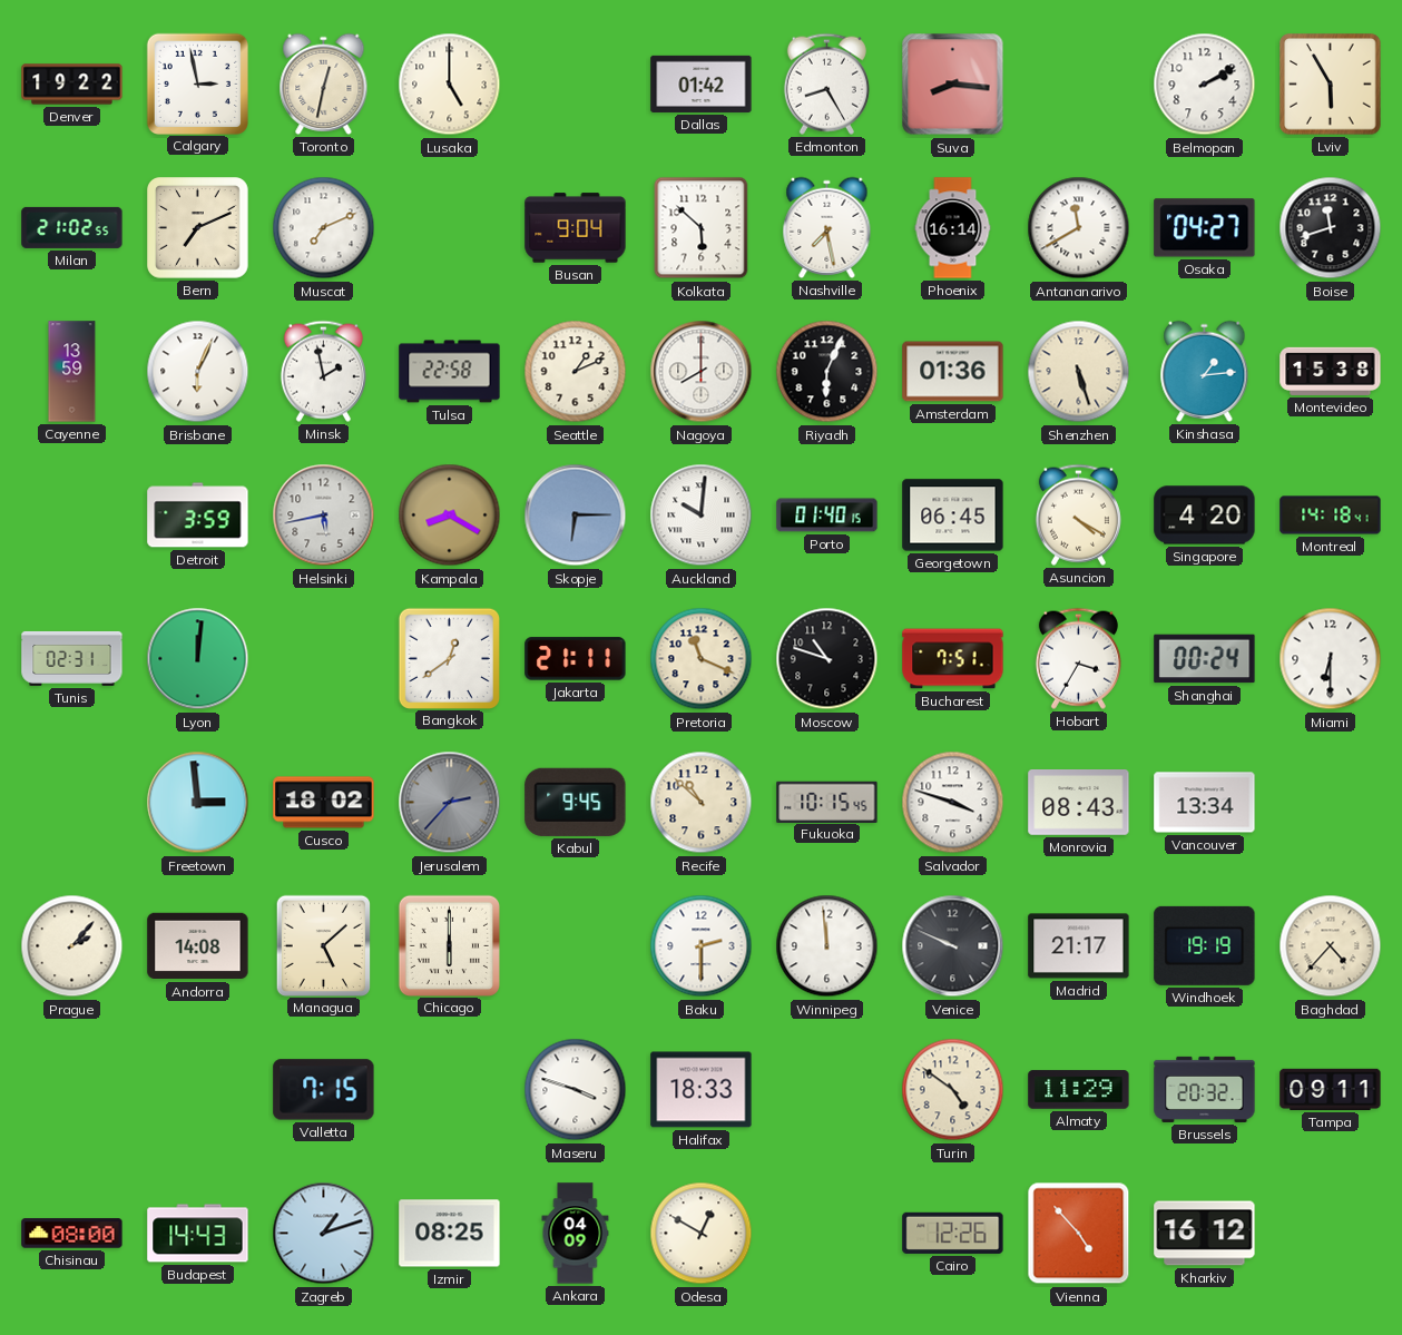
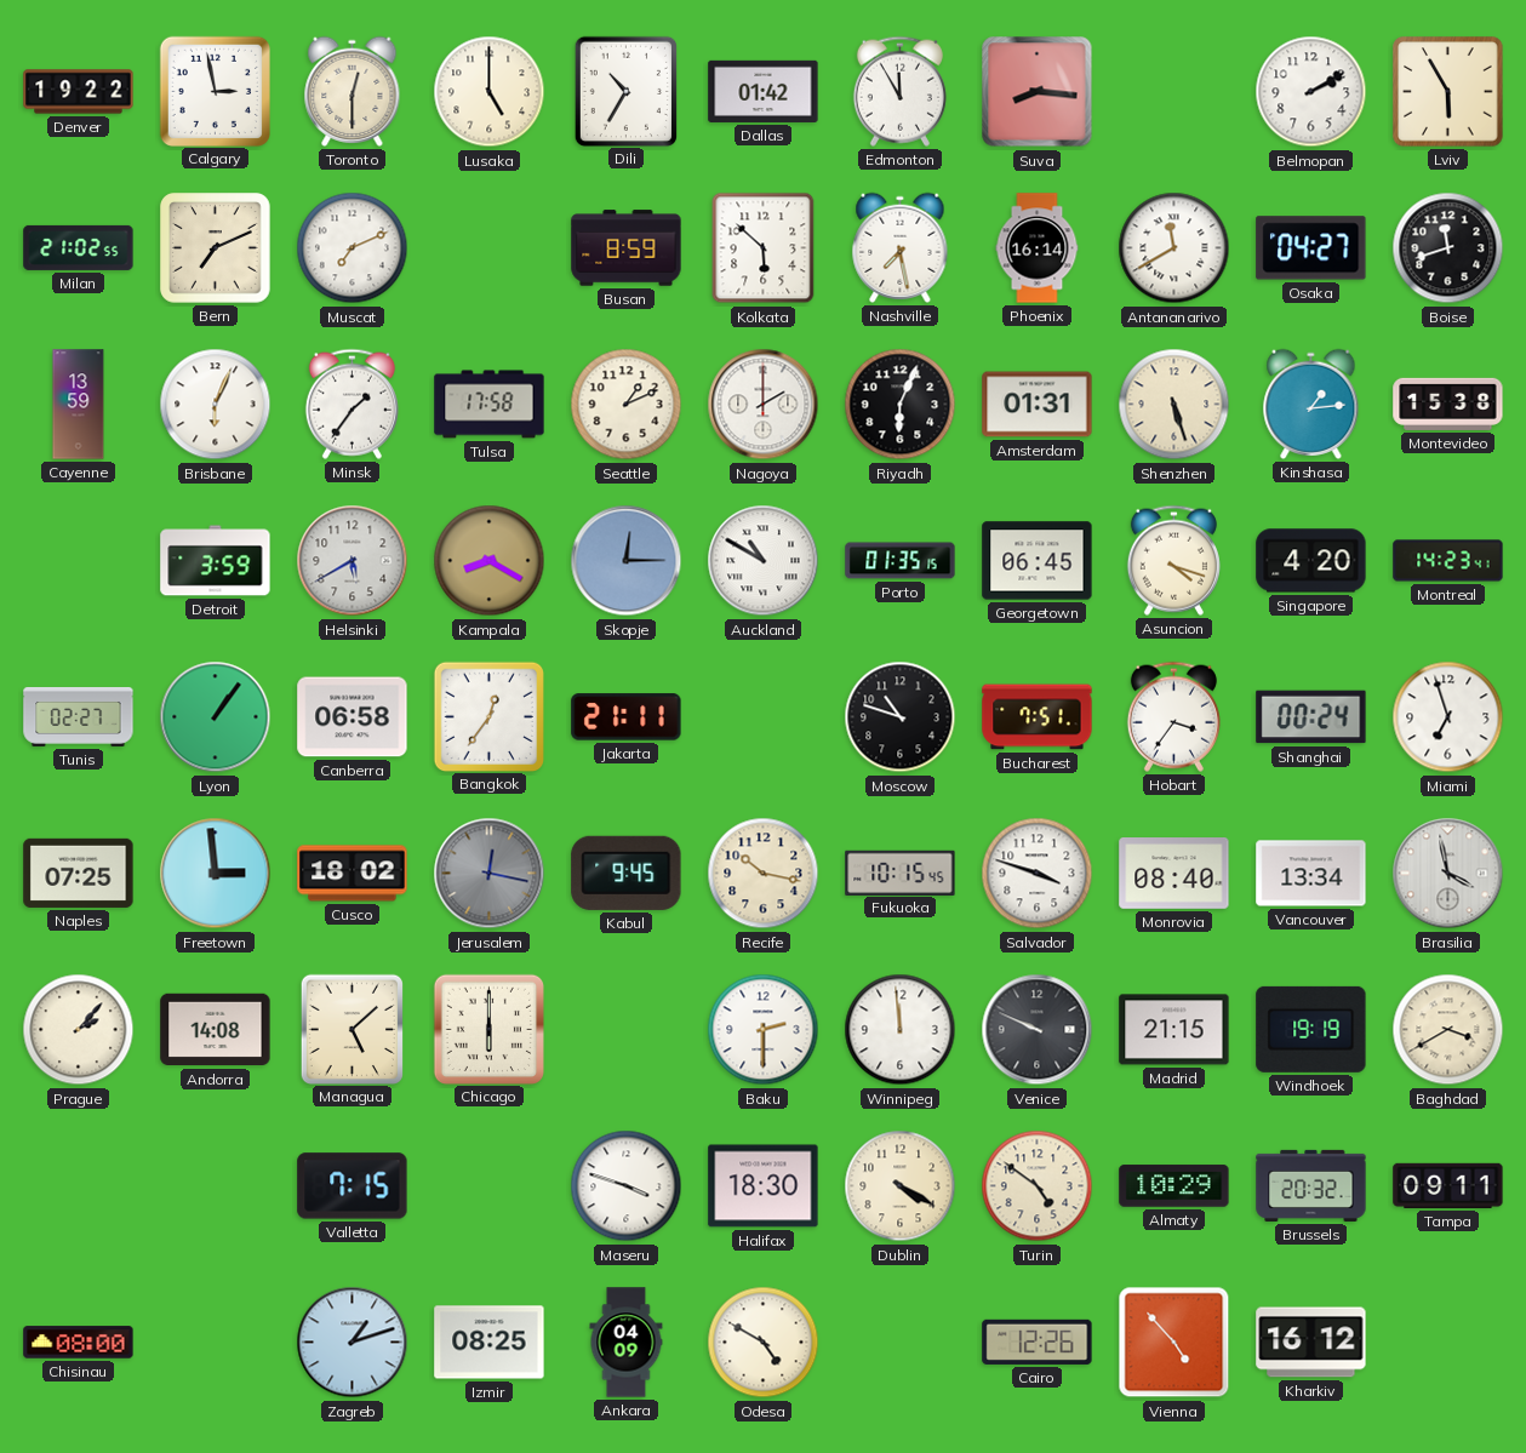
Toronto: 12:32 -> 12:30 (353, 91)
Dili: none -> 10:35 (625, 91)
Edmonton: 8:25 -> 11:55 (899, 91)
Busan: 9:04 -> 8:59 (627, 248)
Minsk: 1:58 -> 1:36 (352, 404)
Tulsa: 22:58 -> 17:58 (490, 405)
Nagoya: 8:00 -> 2:00 (764, 405)
Amsterdam: 01:36 -> 01:31 (1038, 405)
Helsinki: 5:43 -> 5:40 (353, 561)
Skopje: 6:15 -> 12:15 (627, 561)
Auckland: 10:01 -> 10:50 (764, 561)
Porto: 01:40 -> 01:35 (901, 561)
Asuncion: 4:20 -> 4:18 (1173, 560)
Montreal: 14:18 -> 14:23 (1448, 561)
Tunis: 02:31 -> 02:27 (79, 716)
Lyon: 12:01 -> 1:06 (216, 717)
Canberra: none -> 06:58 (353, 717)
Bangkok: 12:39 -> 12:36 (488, 716)
Pretoria: 11:19 -> none (702, 659)
Hobart: 3:35 -> 3:36 (1173, 716)
Miami: 6:30 -> 6:57 (1448, 717)
Naples: none -> 07:25 (79, 873)
Jerusalem: 2:37 -> 12:17 (490, 874)
Recife: 10:52 -> 10:17 (764, 874)
Monrovia: 08:43 -> 08:40 (1174, 874)
Brasilia: none -> 3:58 (1448, 874)
Madrid: 21:17 -> 21:15 (1174, 1030)
Baghdad: 4:37 -> 3:40 (1448, 1030)
Halifax: 18:33 -> 18:30 (764, 1186)
Dublin: none -> 4:20 (901, 1186)
Almaty: 11:29 -> 10:29 (1174, 1186)
Budapest: 14:43 -> none (198, 1234)
Odesa: 12:50 -> 4:50 (764, 1343)
